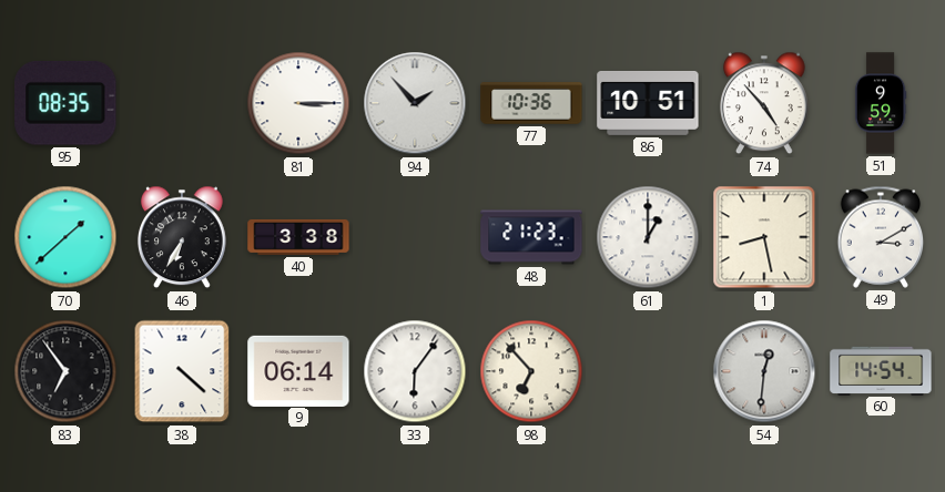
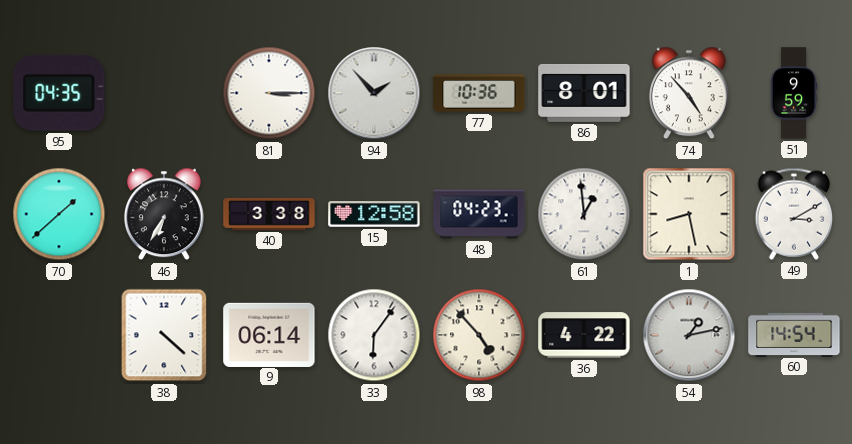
95: 08:35 -> 04:35 (59, 94)
86: 10:51 -> 8:01 (584, 93)
15: none -> 12:58 (374, 214)
48: 21:23 -> 04:23 (479, 214)
61: 1:00 -> 12:59 (584, 214)
83: 6:54 -> none (65, 371)
98: 6:53 -> 4:53 (479, 335)
36: none -> 4:22 (584, 335)
54: 12:31 -> 1:13 (689, 335)
